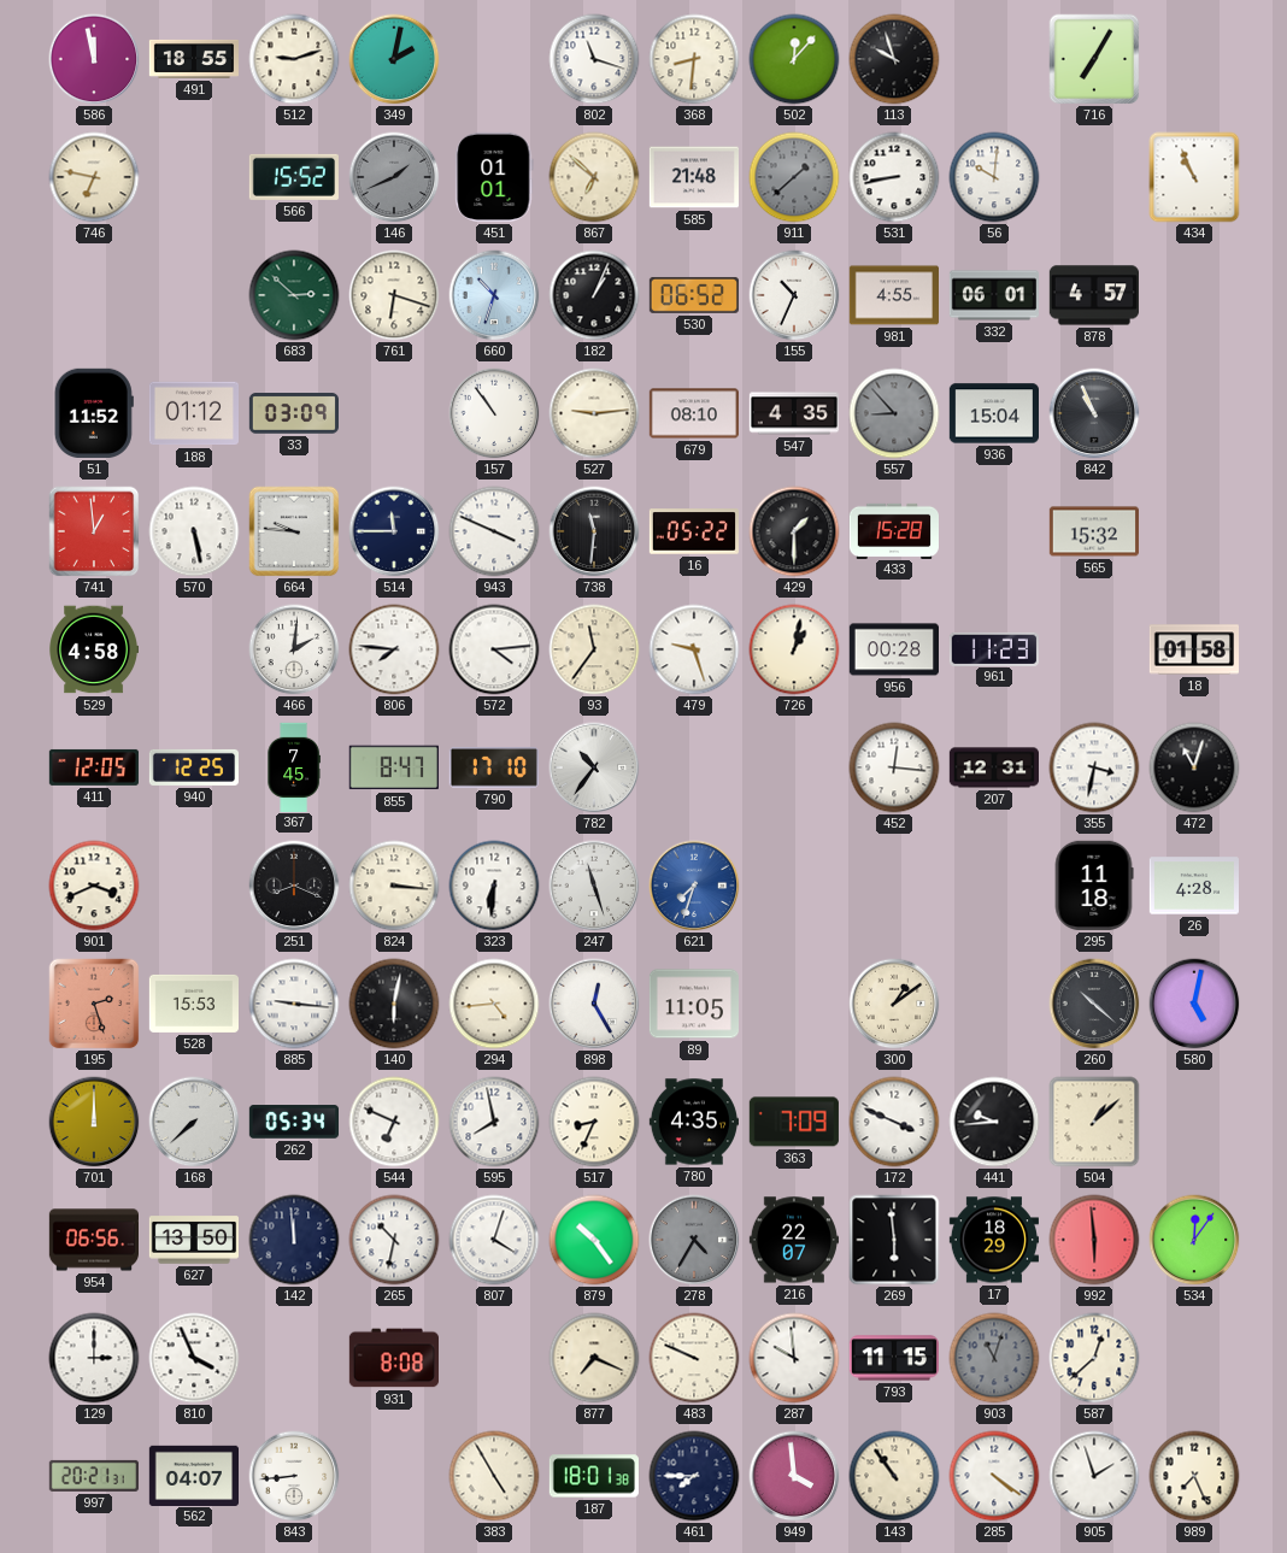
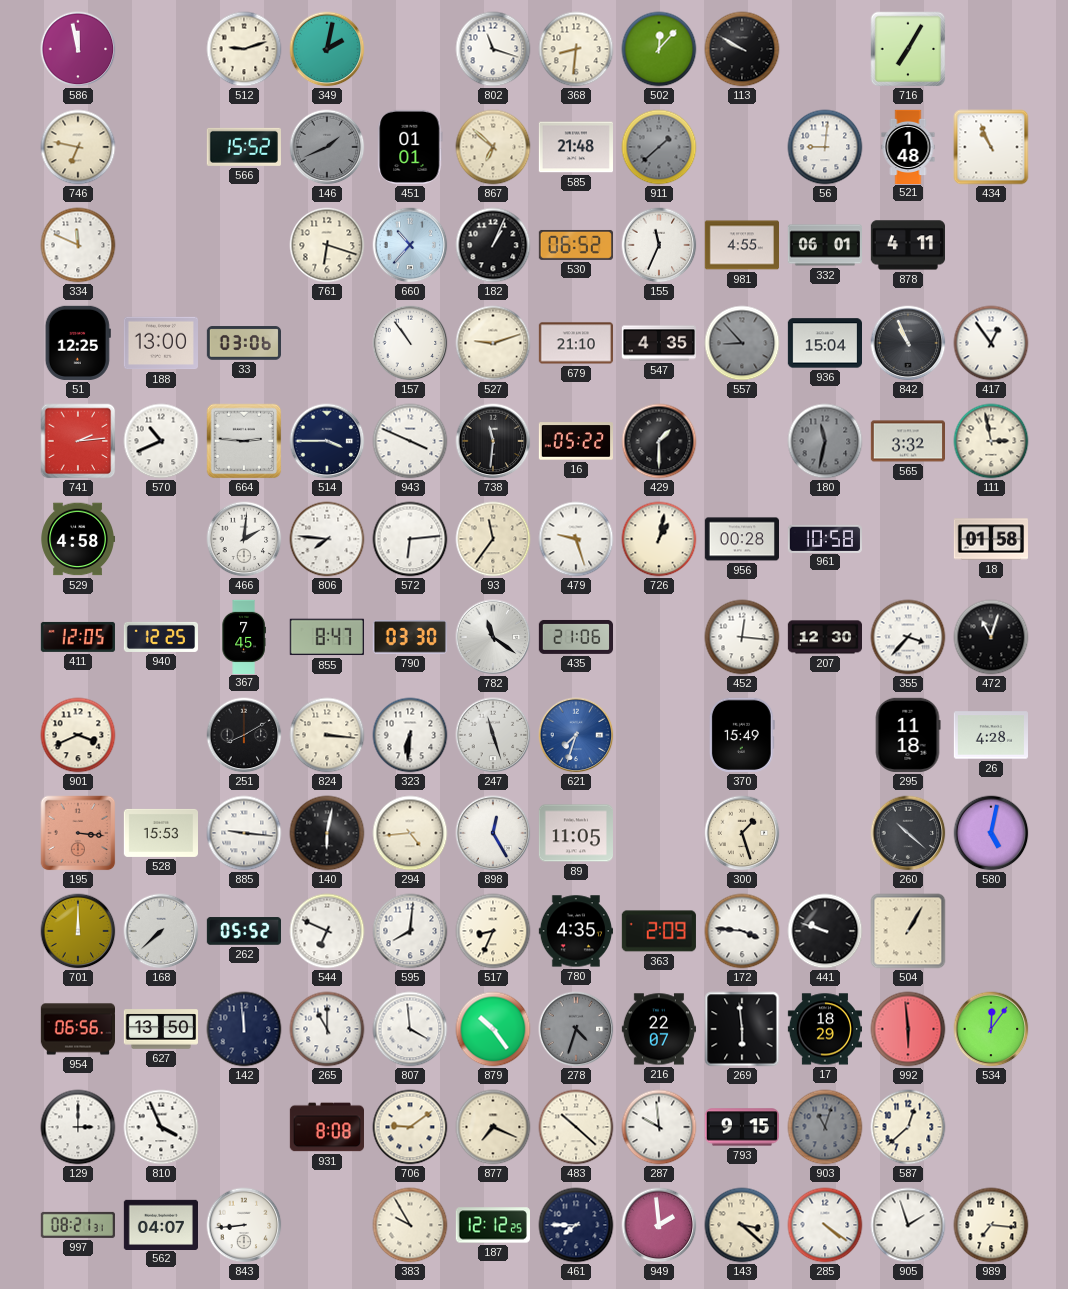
491: 18:55 -> none (193, 59)
113: 9:57 -> 9:50 (742, 49)
531: 8:43 -> none (894, 177)
56: 10:01 -> 9:01 (825, 147)
521: none -> 1:48 (908, 146)
334: none -> 11:49 (78, 245)
683: 2:52 -> none (294, 295)
660: 10:33 -> 10:37 (410, 245)
155: 10:34 -> 11:34 (659, 245)
878: 4:57 -> 4:11 (907, 245)
51: 11:52 -> 12:25 (78, 343)
188: 01:12 -> 13:00 (160, 343)
33: 03:09 -> 03:06 (243, 343)
527: 9:14 -> 9:12 (493, 343)
679: 08:10 -> 21:10 (575, 343)
417: none -> 12:54 (991, 343)
741: 12:59 -> 2:14 (78, 441)
570: 5:28 -> 10:41 (161, 441)
664: 9:46 -> 2:46 (244, 441)
514: 11:45 -> 3:45 (327, 441)
433: 15:28 -> none (893, 530)
180: none -> 11:32 (825, 441)
565: 15:32 -> 3:32 (907, 441)
111: none -> 2:58 (991, 441)
572: 4:14 -> 6:14 (410, 539)
961: 11:23 -> 10:58 (824, 538)
790: 17:10 -> 03:30 (410, 637)
782: 10:36 -> 11:21 (493, 637)
435: none -> 21:06 (575, 637)
207: 12:31 -> 12:30 (824, 637)
355: 3:32 -> 3:37 (908, 637)
251: 8:19 -> 8:10 (244, 735)
370: none -> 15:49 (742, 735)
195: 2:27 -> 3:16 (78, 833)
300: 1:09 -> 1:27 (742, 833)
262: 05:34 -> 05:52 (243, 931)
595: 7:58 -> 8:01 (410, 931)
363: 7:09 -> 2:09 (659, 931)
172: 3:49 -> 3:46 (742, 931)
441: 9:44 -> 9:48 (825, 931)
504: 1:08 -> 1:05 (908, 931)
265: 10:32 -> 11:00 (327, 1029)
807: 4:03 -> 3:59 (410, 1029)
278: 4:35 -> 4:33 (576, 1029)
706: none -> 9:09 (410, 1127)
483: 9:49 -> 10:22 (576, 1127)
793: 11:15 -> 9:15 (741, 1127)
997: 20:21 -> 08:21 (78, 1225)
383: 4:55 -> 9:55 (410, 1225)
187: 18:01 -> 12:12 (493, 1225)
949: 3:59 -> 1:59 (659, 1225)
143: 10:54 -> 3:22 (742, 1225)
989: 7:26 -> 7:16 (991, 1225)
